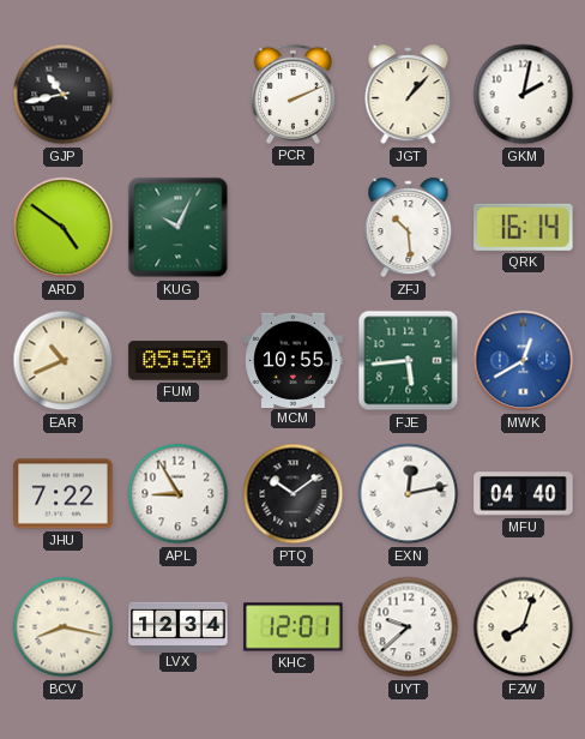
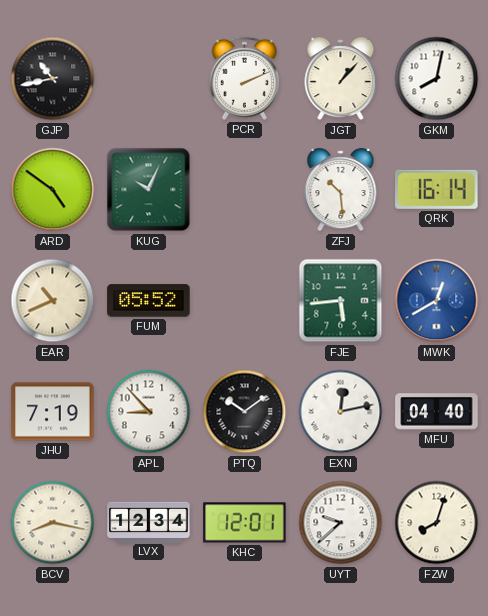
GKM: 2:02 -> 8:02 (437, 79)
FUM: 05:50 -> 05:52 (149, 301)
MCM: 10:55 -> none (294, 360)
JHU: 7:22 -> 7:19 (53, 412)
APL: 8:55 -> 8:53 (149, 412)
